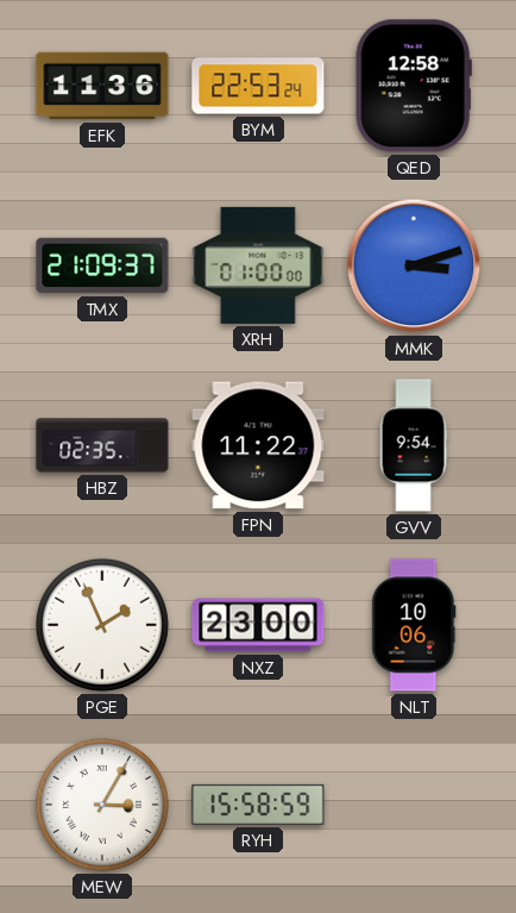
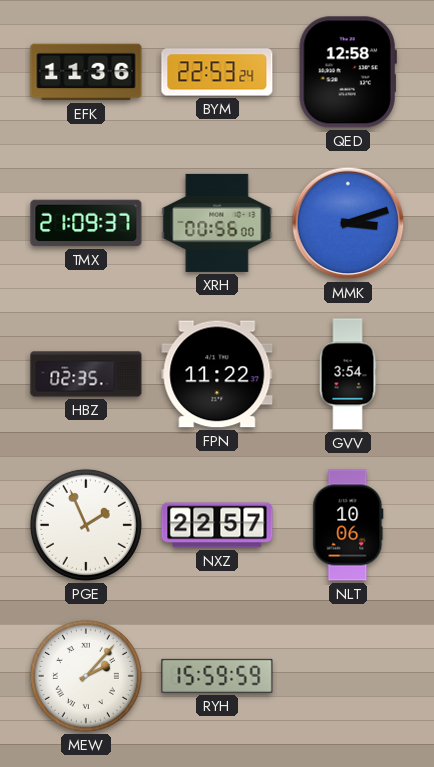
XRH: 01:00 -> 00:56 (217, 223)
GVV: 9:54 -> 3:54 (348, 374)
NXZ: 23:00 -> 22:57 (217, 525)
MEW: 3:05 -> 2:07 (86, 676)
RYH: 15:58 -> 15:59 (217, 676)
